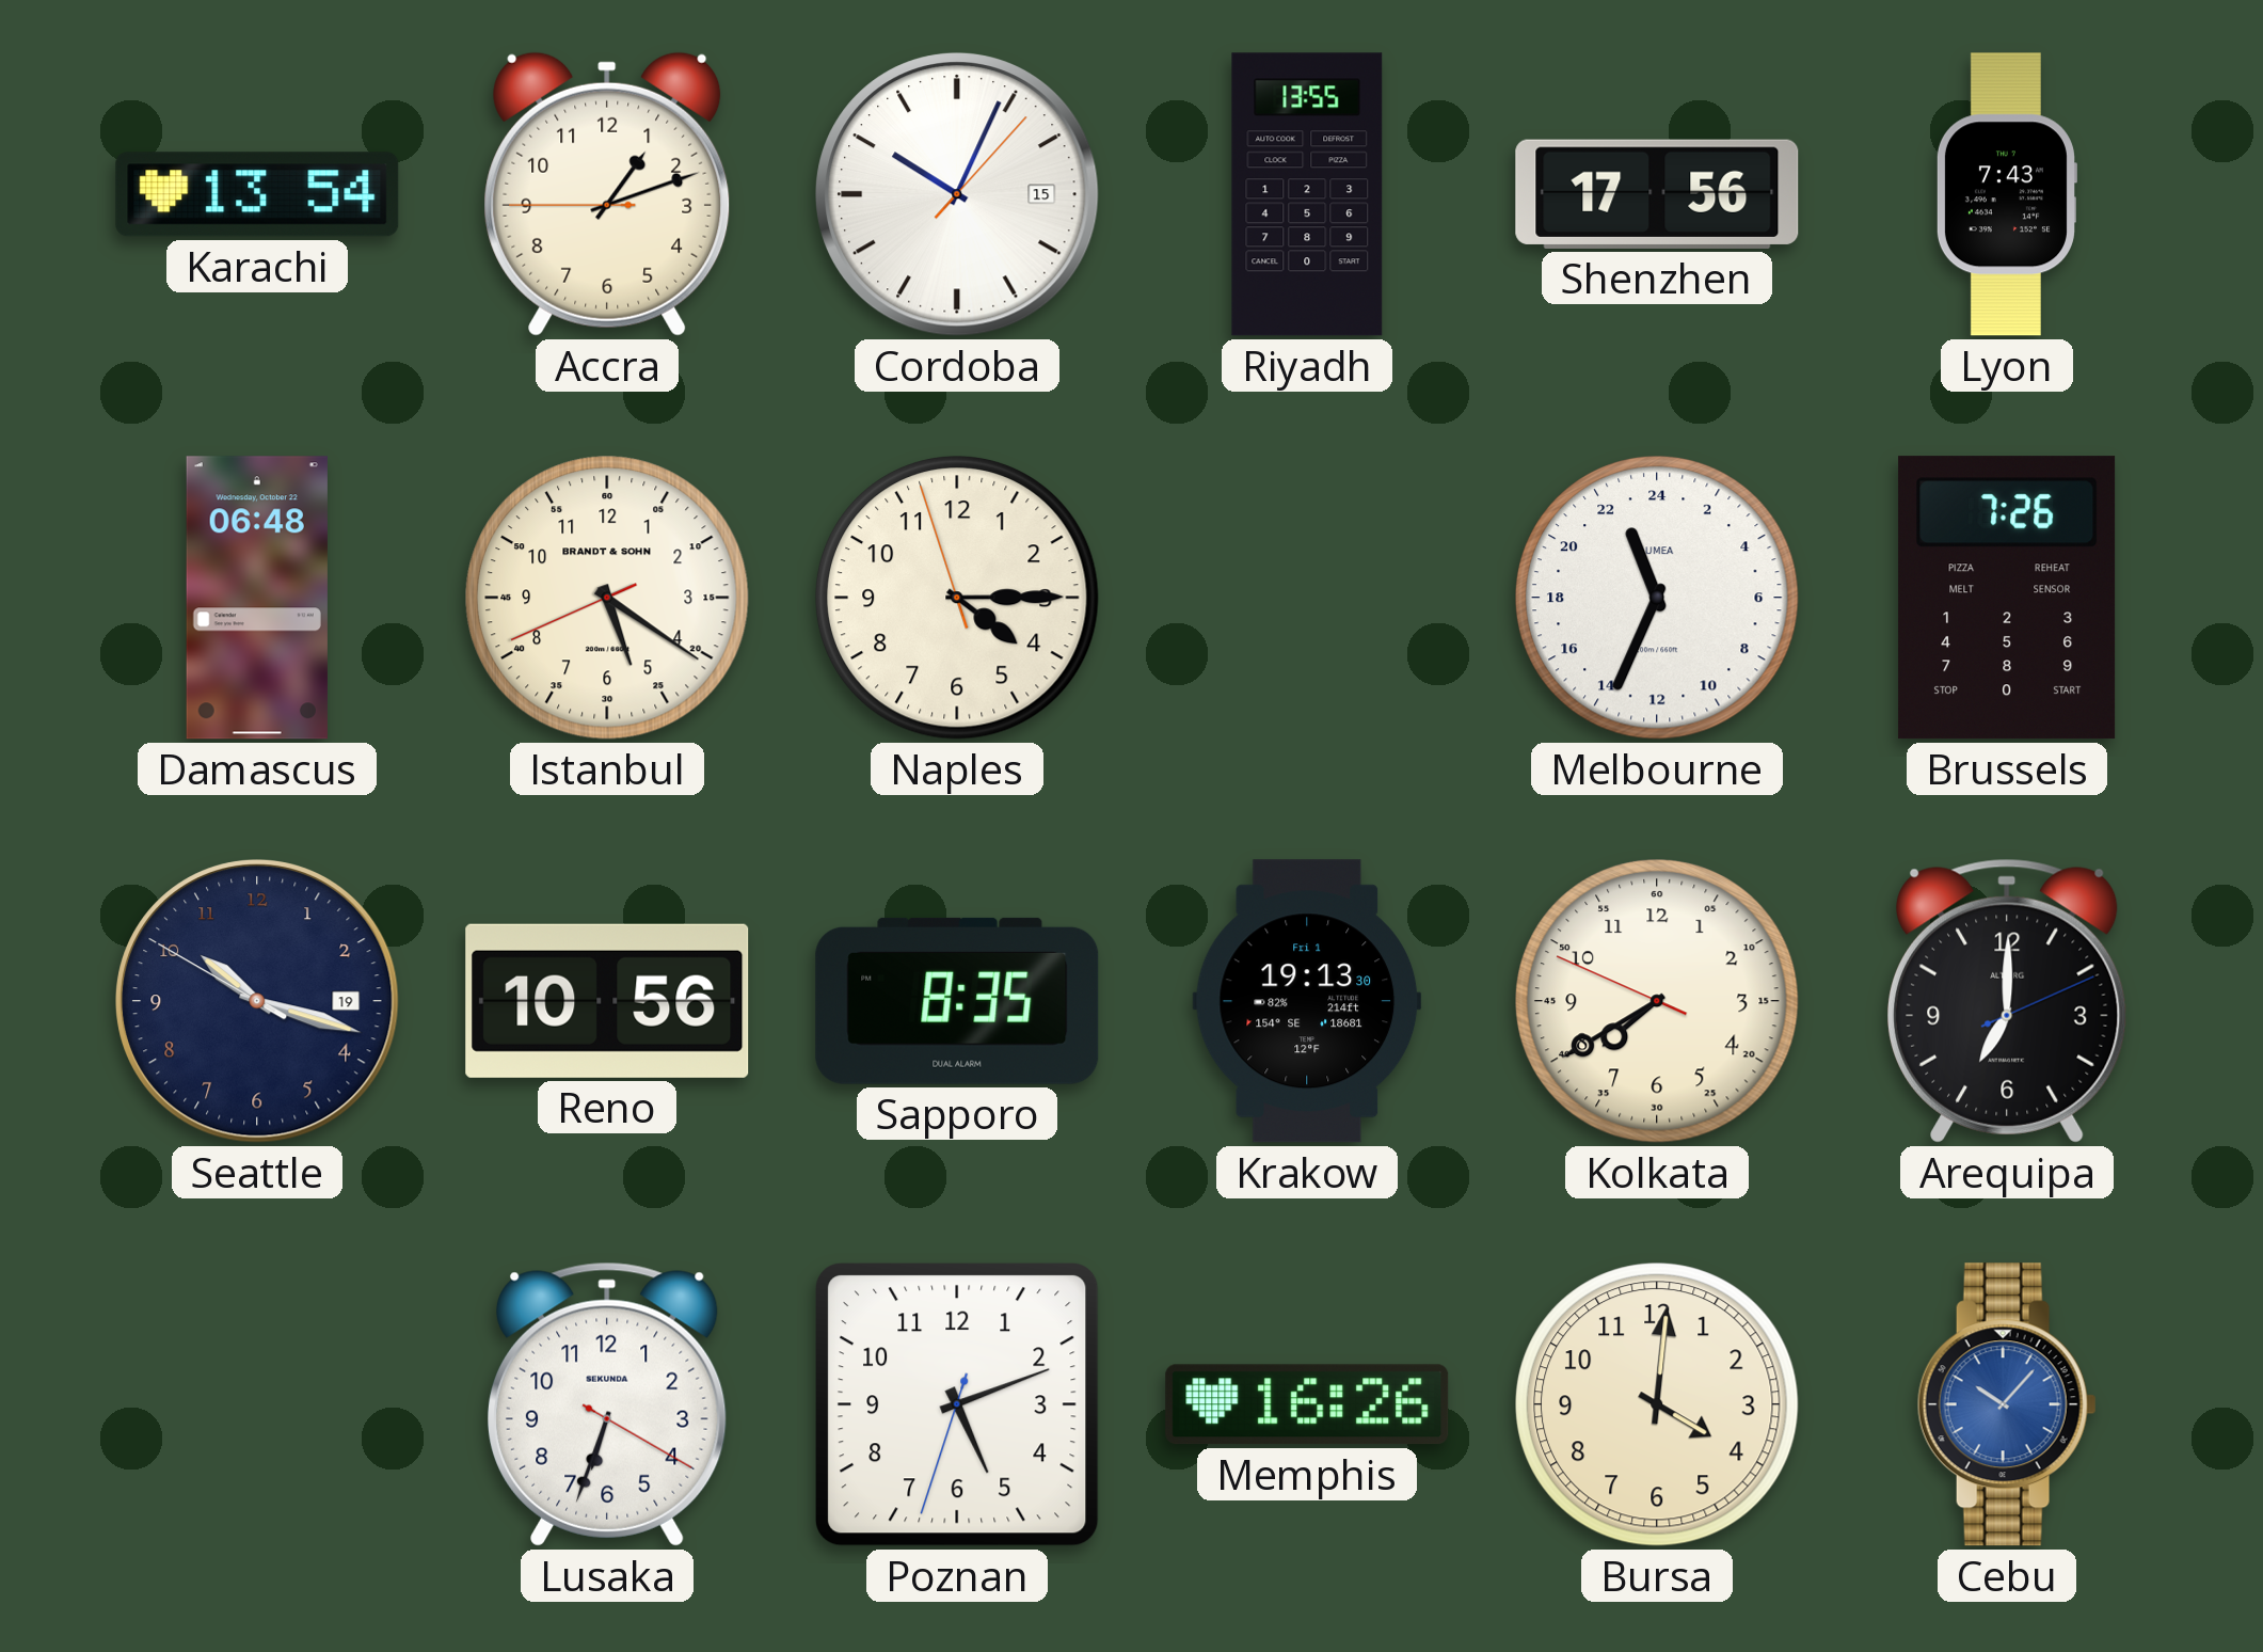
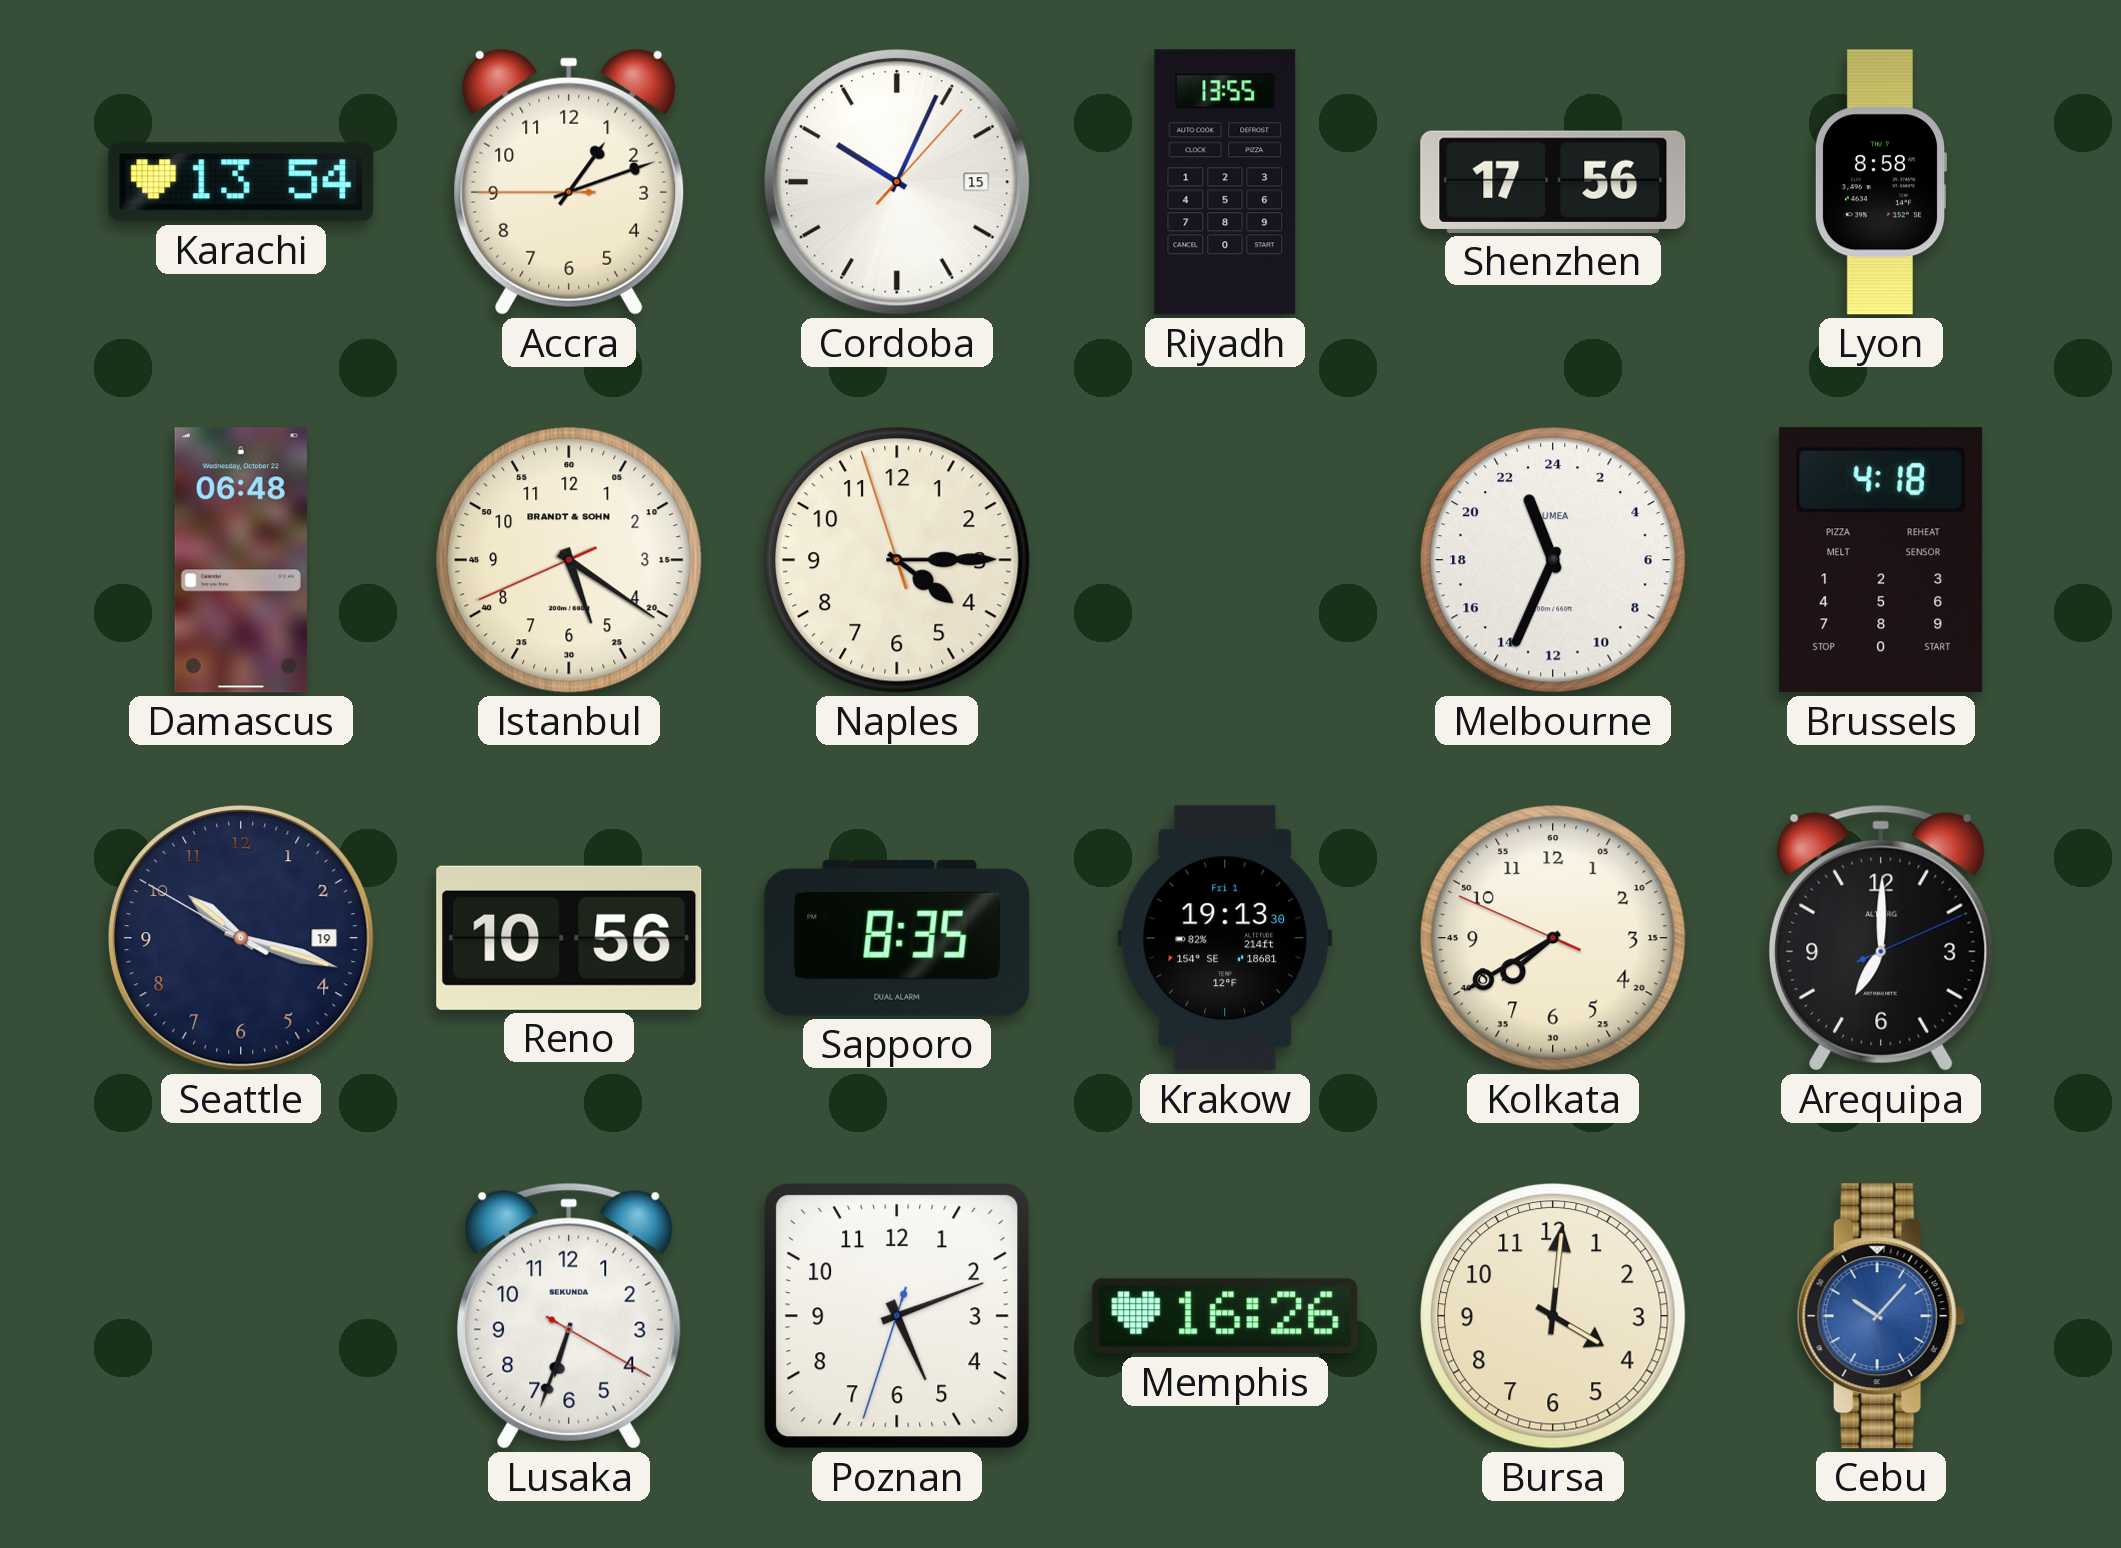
Lyon: 7:43 -> 8:58 (1880, 182)
Brussels: 7:26 -> 4:18 (1881, 560)
